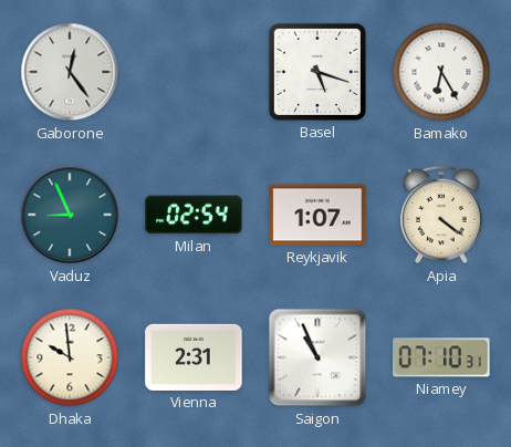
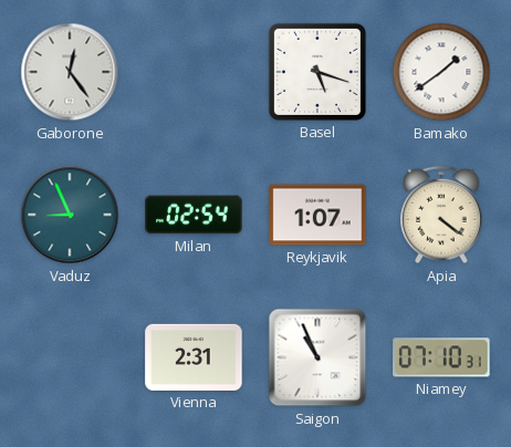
Bamako: 6:25 -> 1:39 (441, 72)
Dhaka: 9:59 -> none (70, 357)
